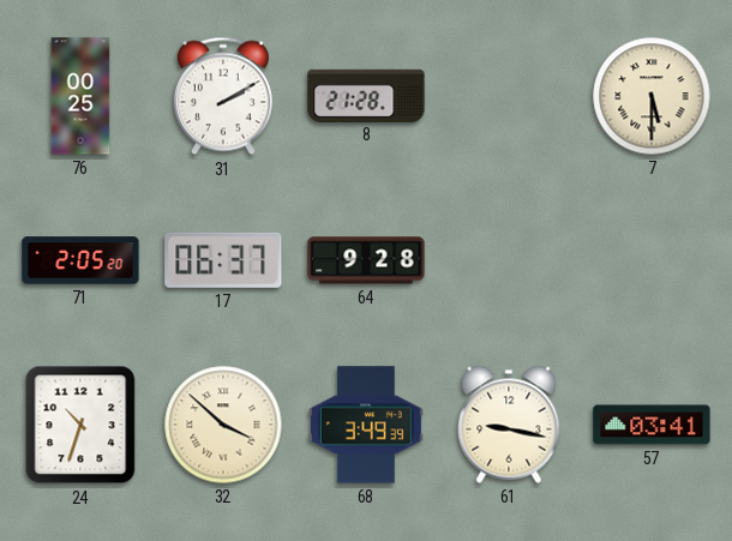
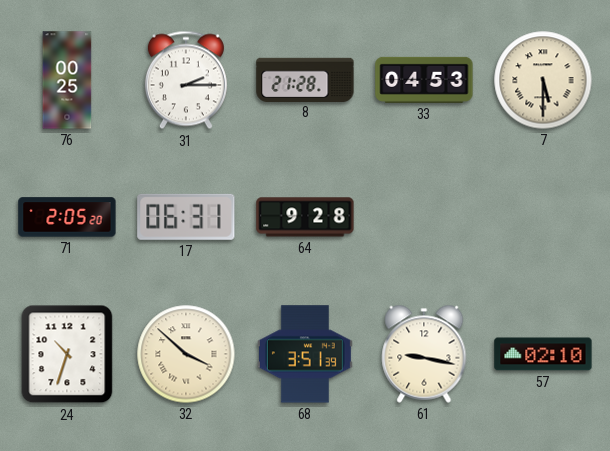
31: 2:10 -> 2:15 (186, 80)
33: none -> 04:53 (424, 80)
17: 06:37 -> 06:31 (186, 217)
68: 3:49 -> 3:51 (305, 354)
57: 03:41 -> 02:10 (543, 354)
